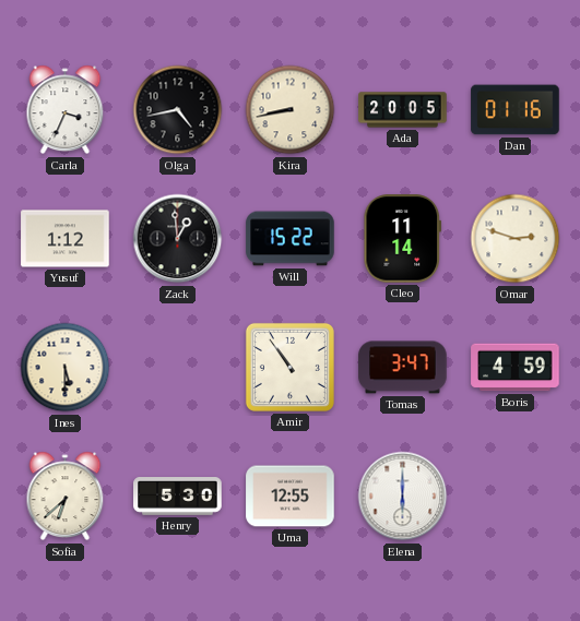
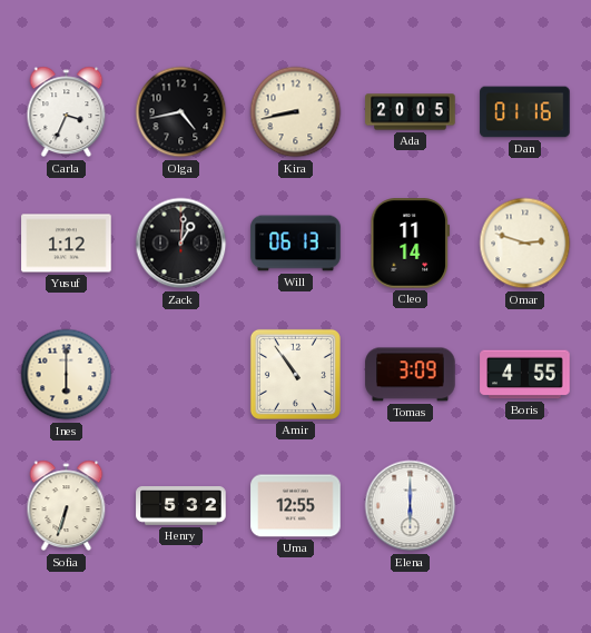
Zack: 12:59 -> 1:01 (181, 244)
Will: 15:22 -> 06:13 (296, 244)
Ines: 5:30 -> 6:00 (67, 375)
Tomas: 3:47 -> 3:09 (411, 375)
Boris: 4:59 -> 4:55 (525, 375)
Sofia: 6:38 -> 6:33 (67, 506)
Henry: 5:30 -> 5:32 (181, 506)
